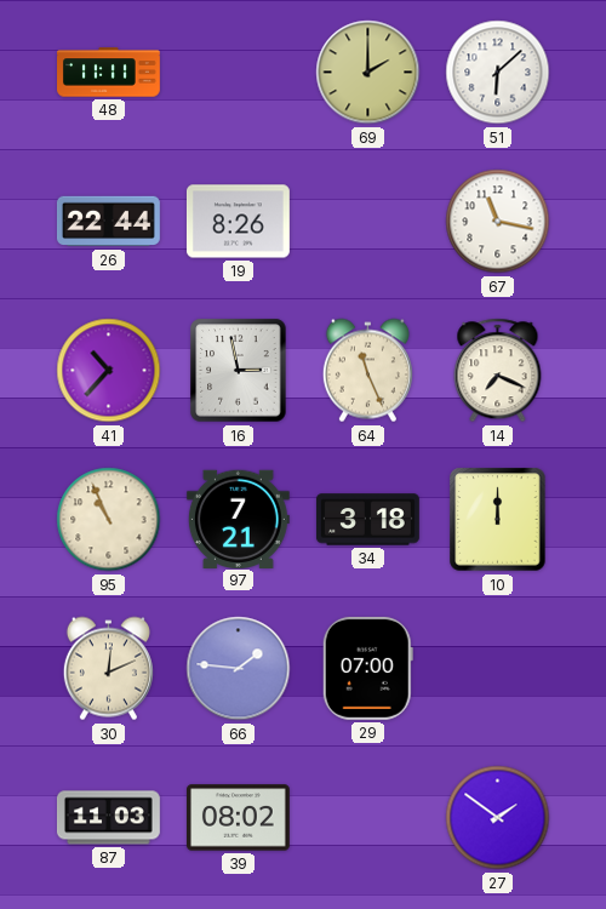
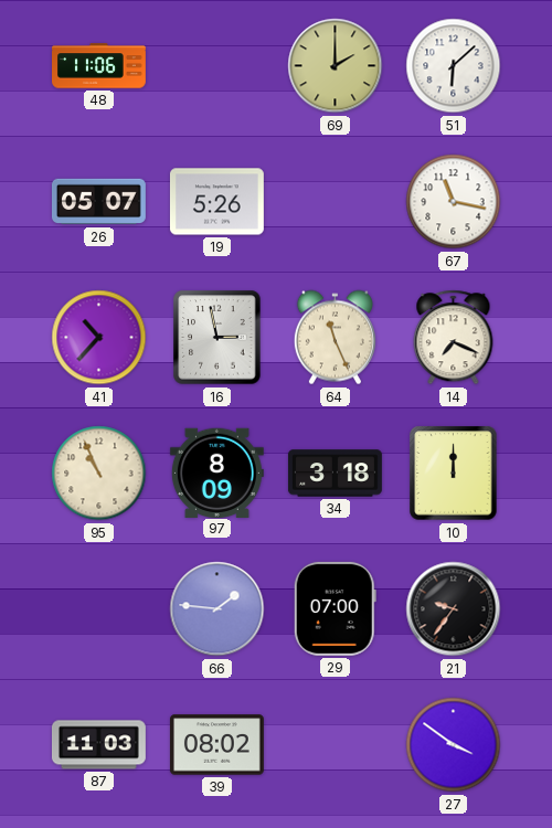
48: 11:11 -> 11:06 (99, 66)
26: 22:44 -> 05:07 (98, 202)
19: 8:26 -> 5:26 (216, 202)
97: 7:21 -> 8:09 (216, 473)
30: 12:11 -> none (108, 669)
21: none -> 9:36 (454, 609)
27: 1:51 -> 3:51 (454, 745)
